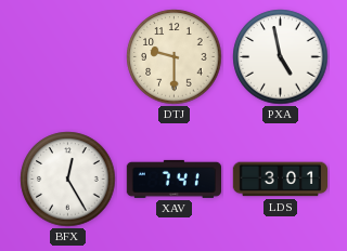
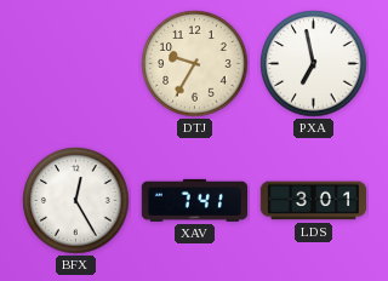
DTJ: 9:30 -> 9:35 (195, 64)
PXA: 4:58 -> 6:58 (314, 64)
